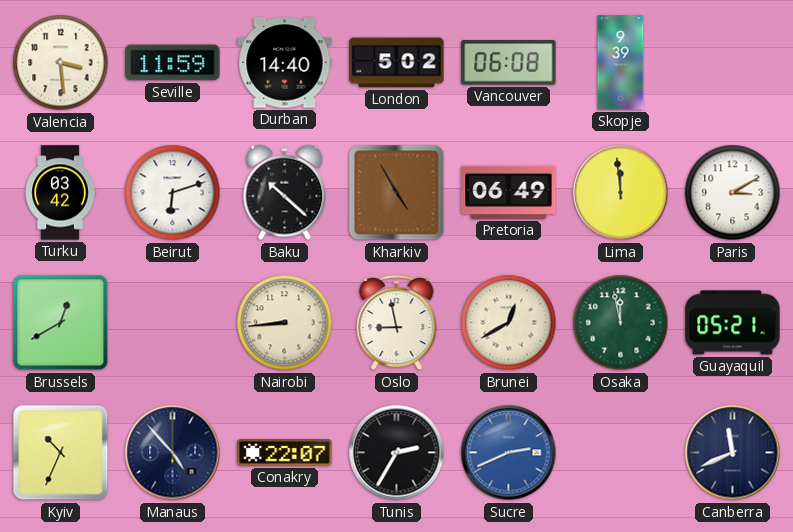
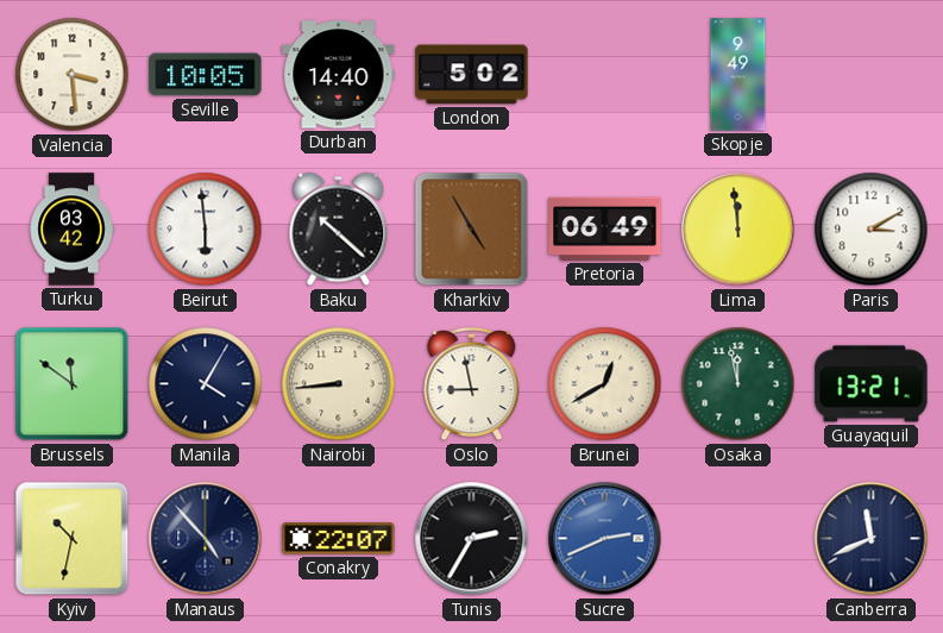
Seville: 11:59 -> 10:05 (206, 75)
Vancouver: 06:08 -> none (509, 63)
Skopje: 9:39 -> 9:49 (738, 75)
Beirut: 6:12 -> 5:59 (206, 230)
Brussels: 12:40 -> 11:51 (73, 384)
Manila: none -> 4:05 (206, 384)
Guayaquil: 05:21 -> 13:21 (872, 384)
Kyiv: 10:34 -> 10:32 (73, 539)
